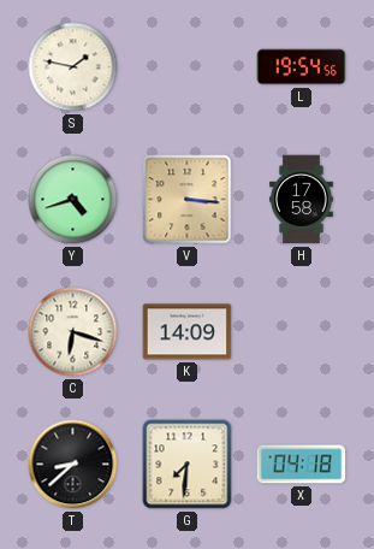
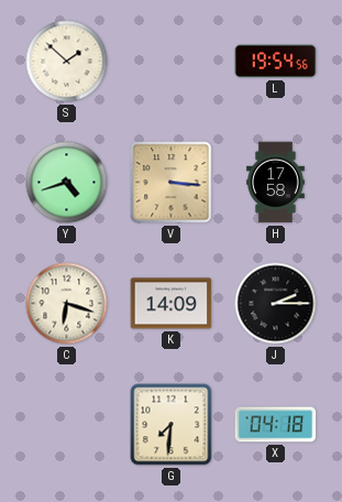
S: 1:47 -> 1:52 (67, 62)
J: none -> 2:15 (276, 304)
T: 8:38 -> none (73, 465)
